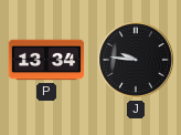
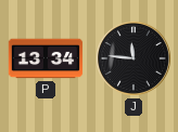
J: 9:46 -> 11:46 (133, 58)
